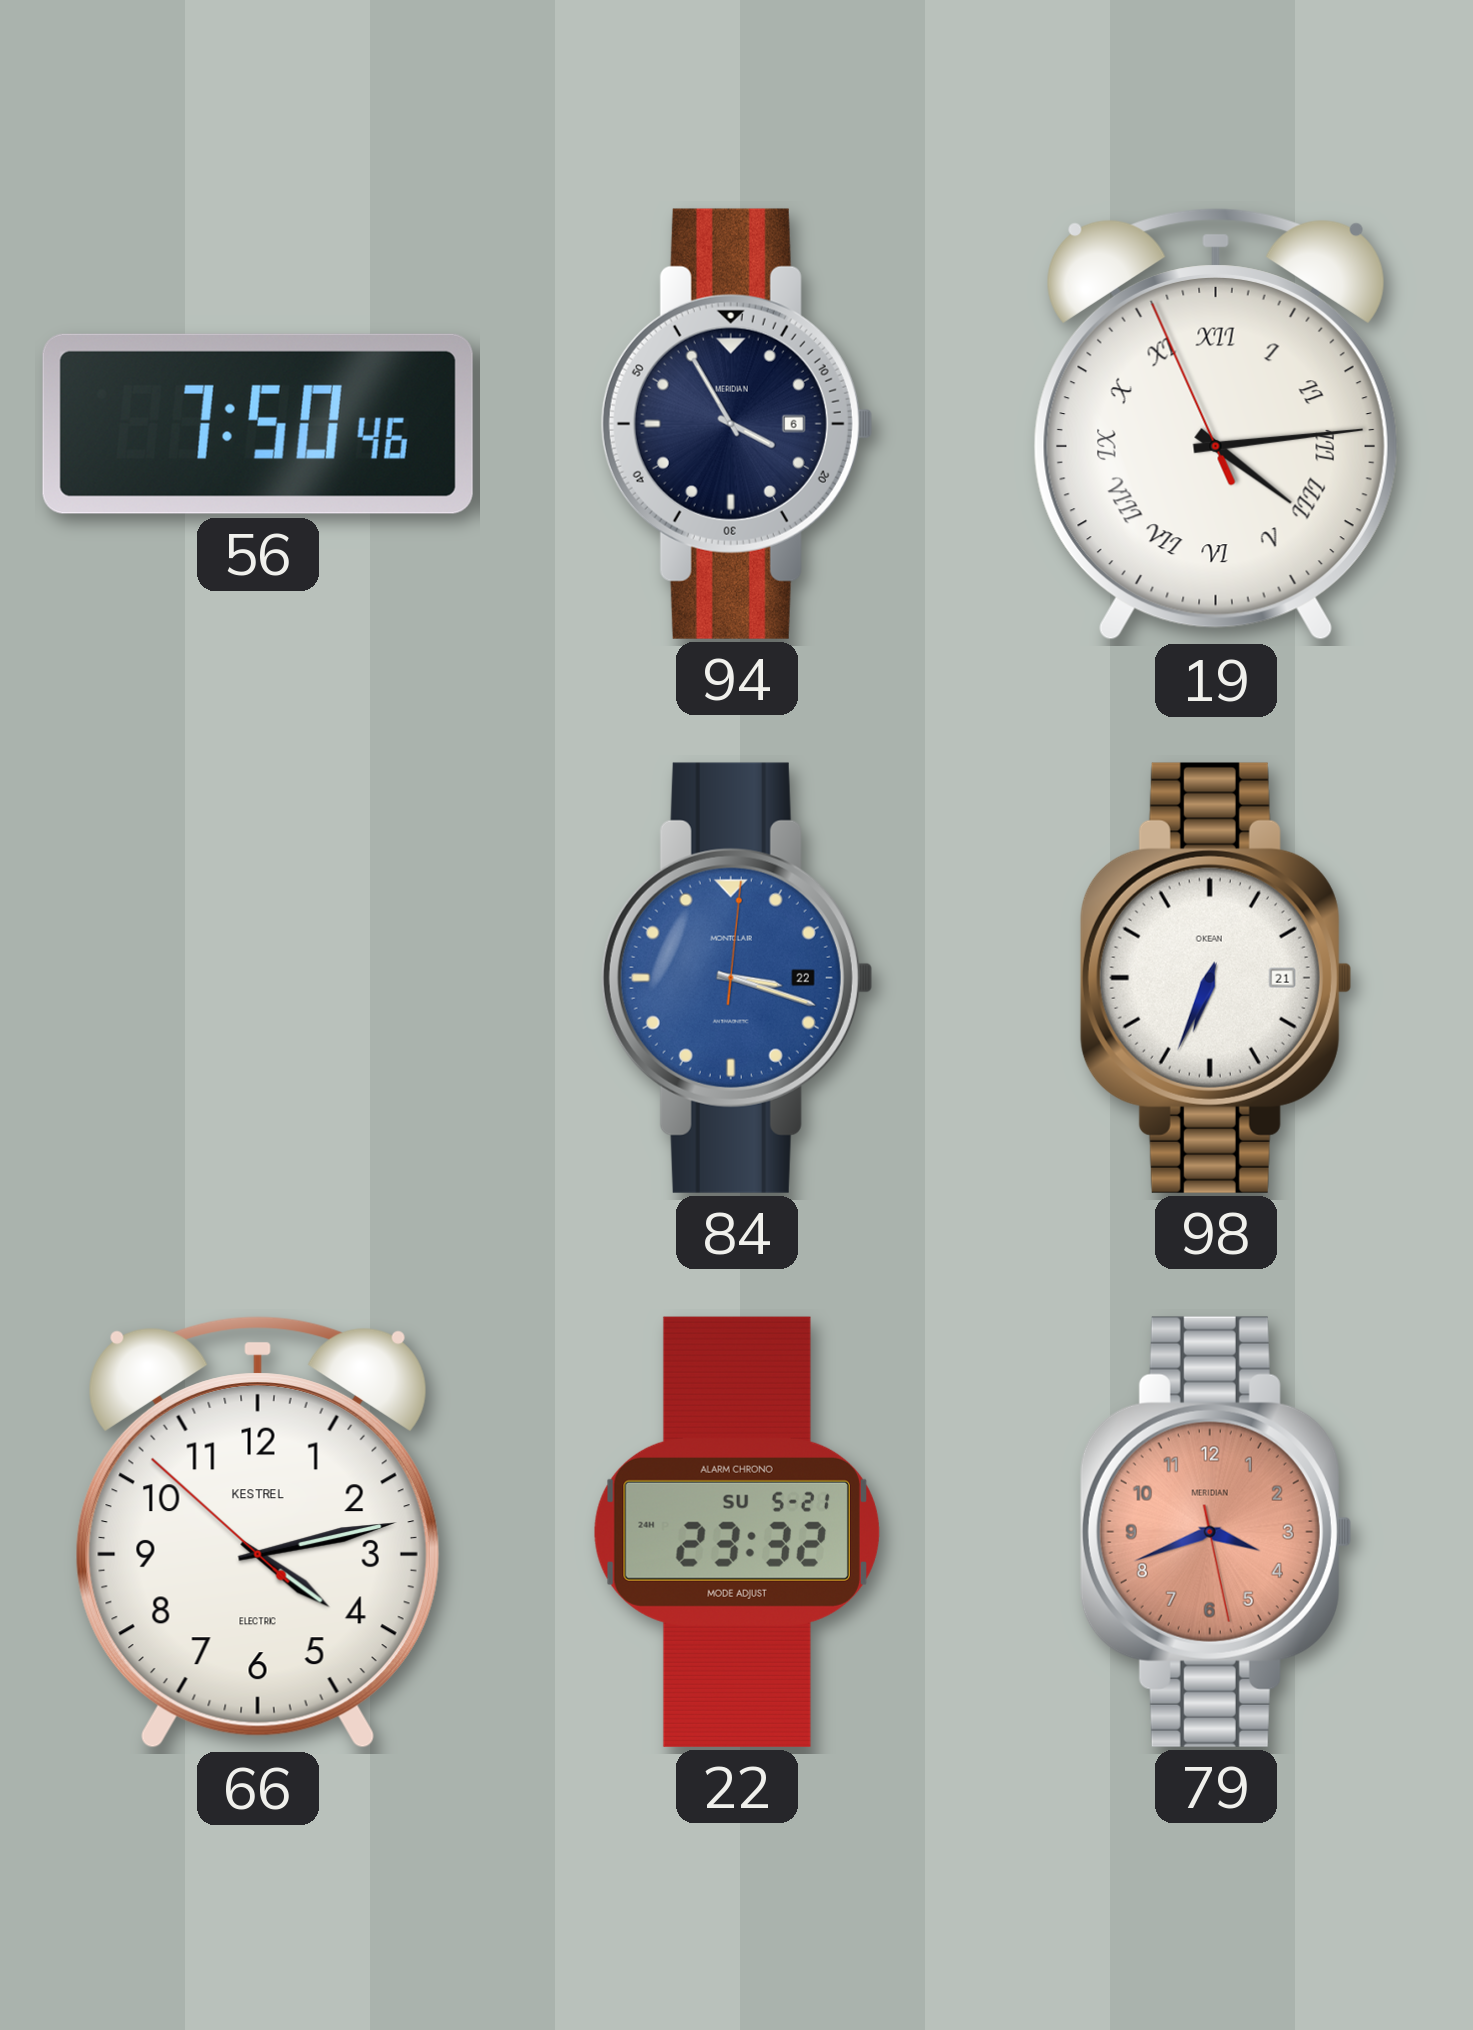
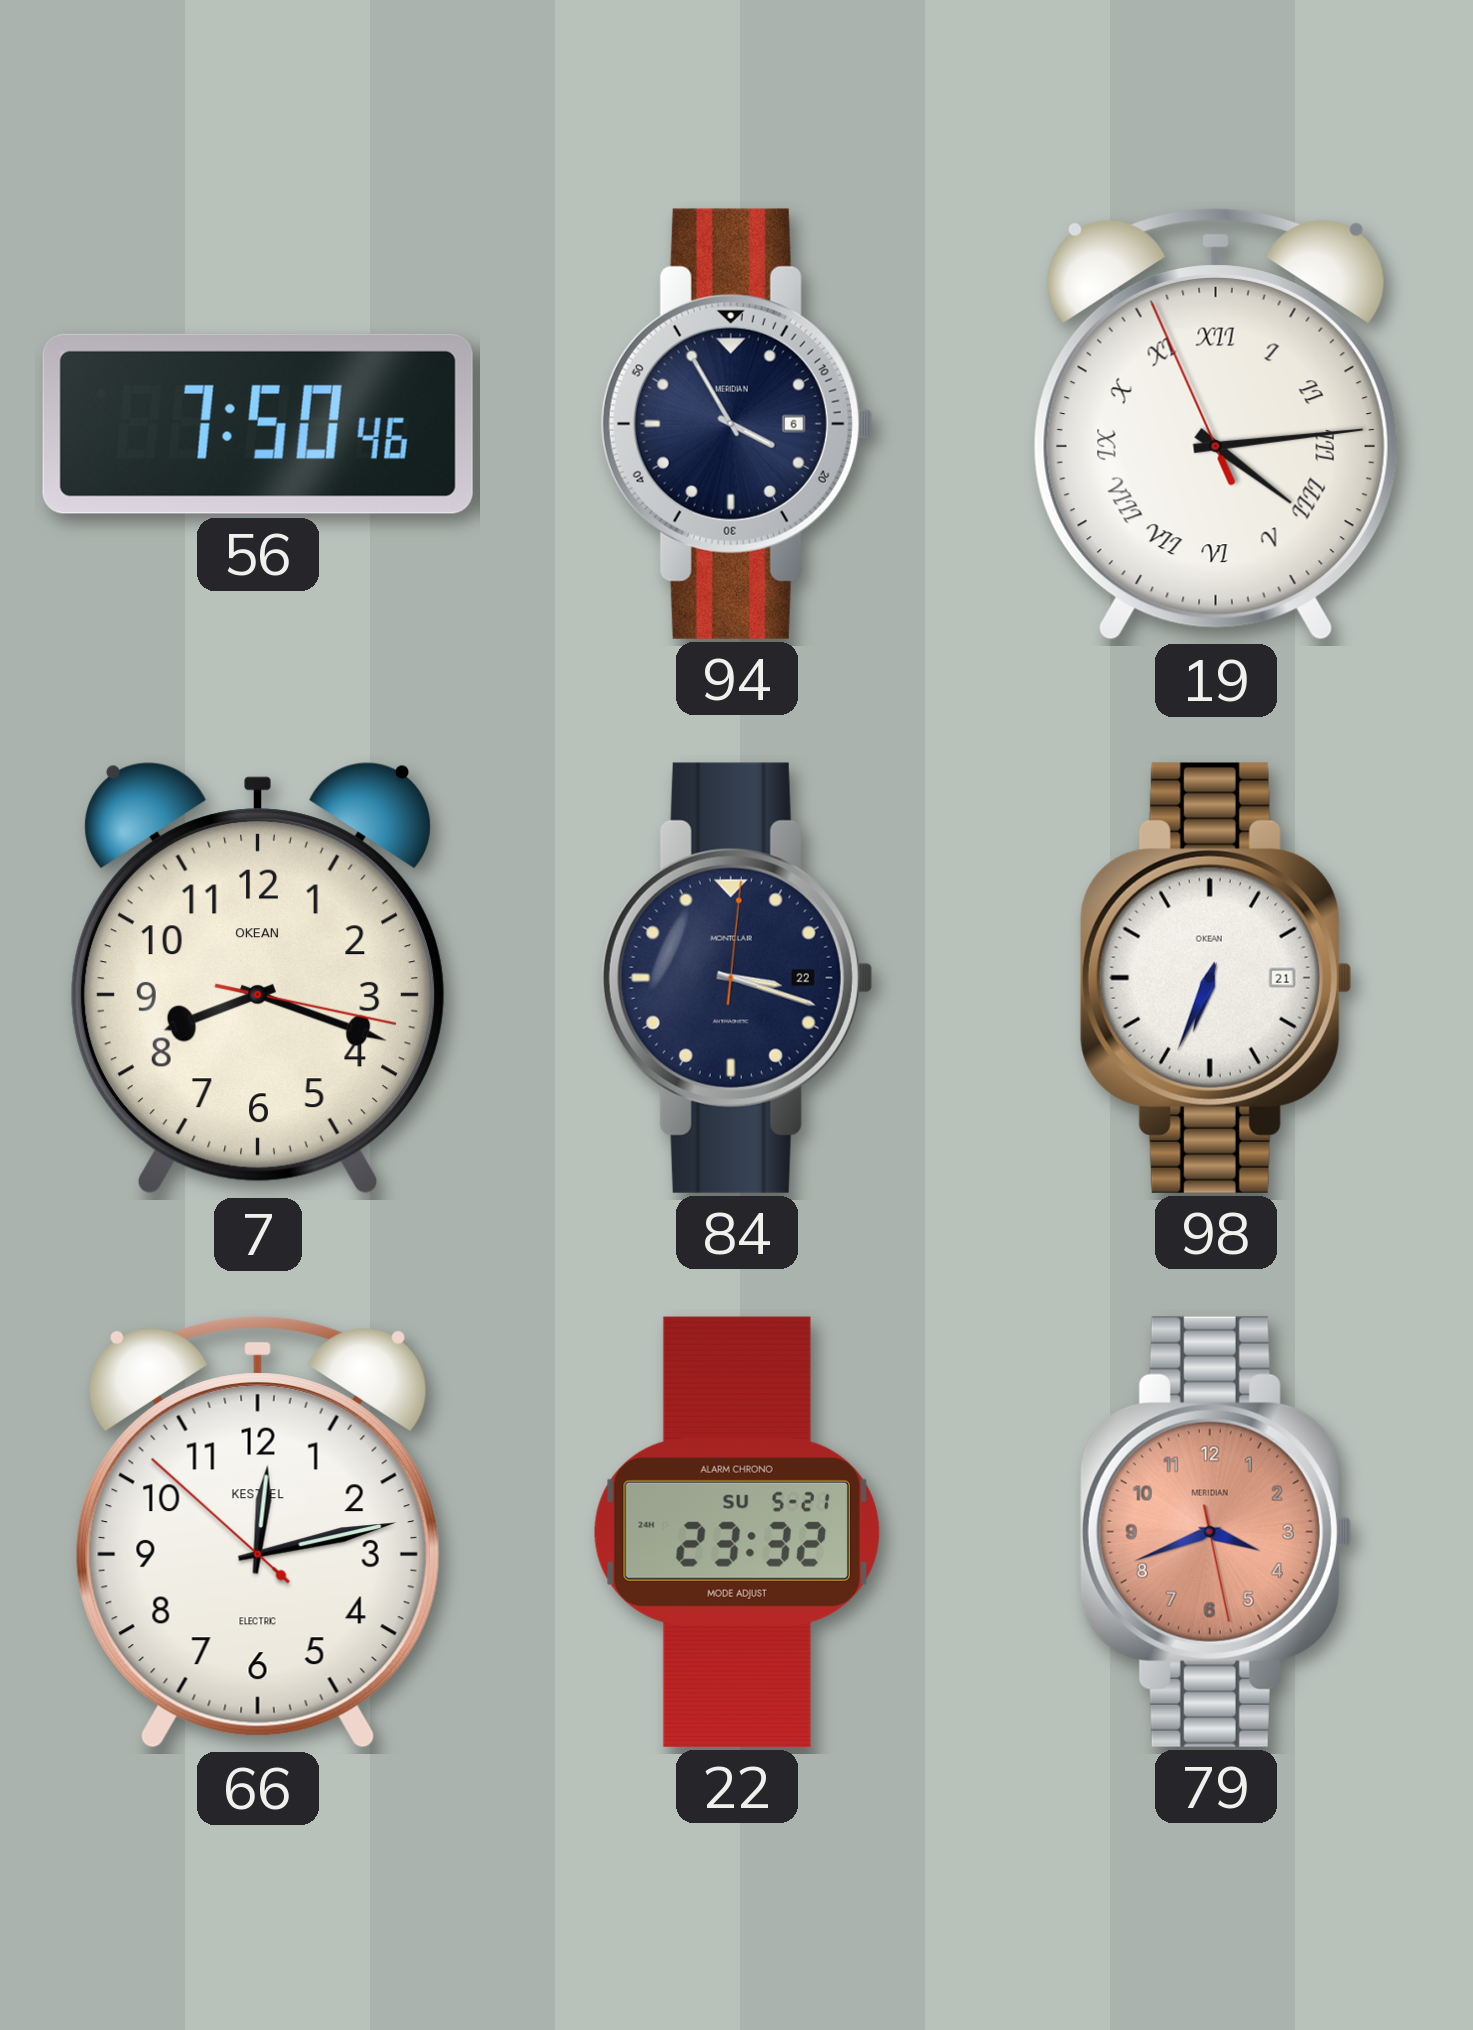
7: none -> 8:18 (258, 979)
84 dial: blue -> navy (737, 978)
66: 4:12 -> 12:12 (258, 1532)
